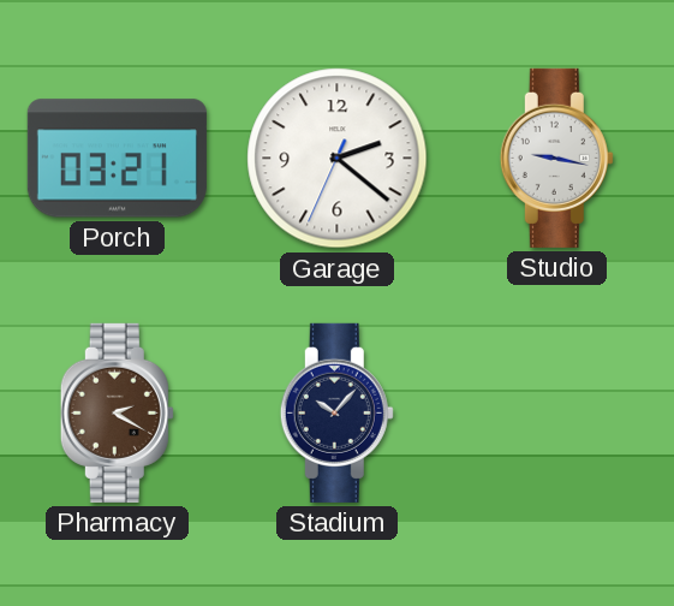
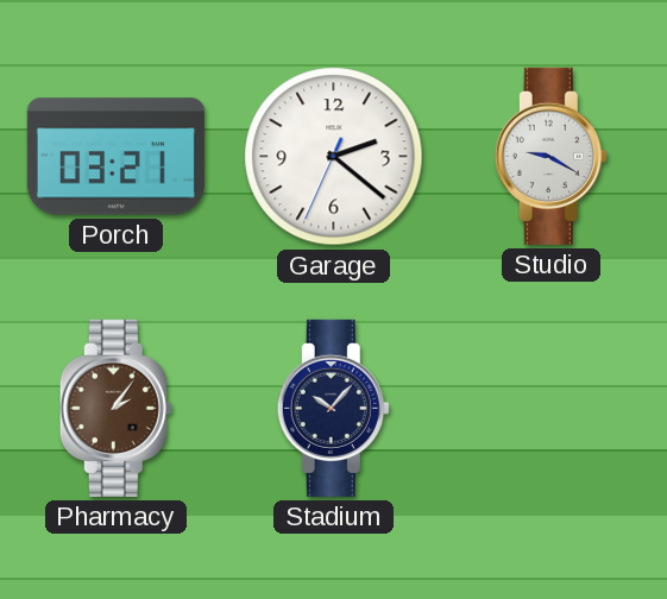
Studio: 9:17 -> 9:20 (550, 156)
Pharmacy: 2:20 -> 2:06 (115, 408)
